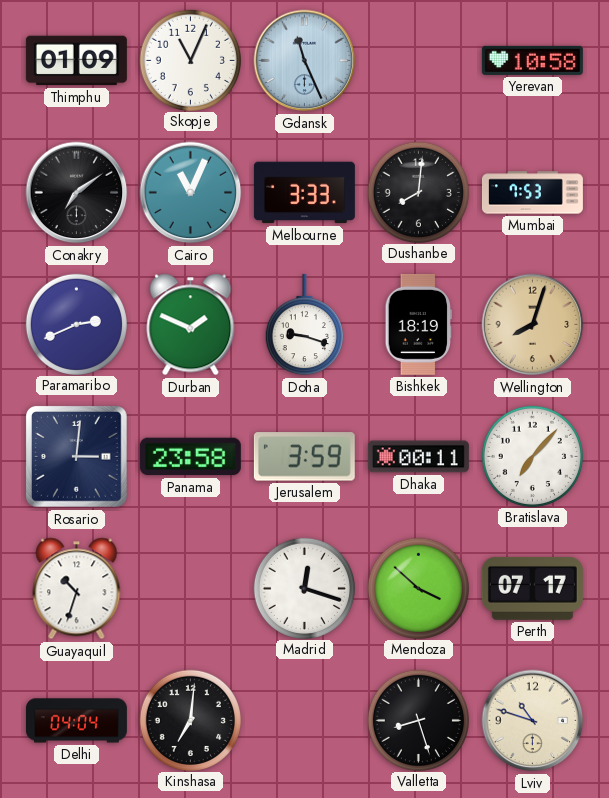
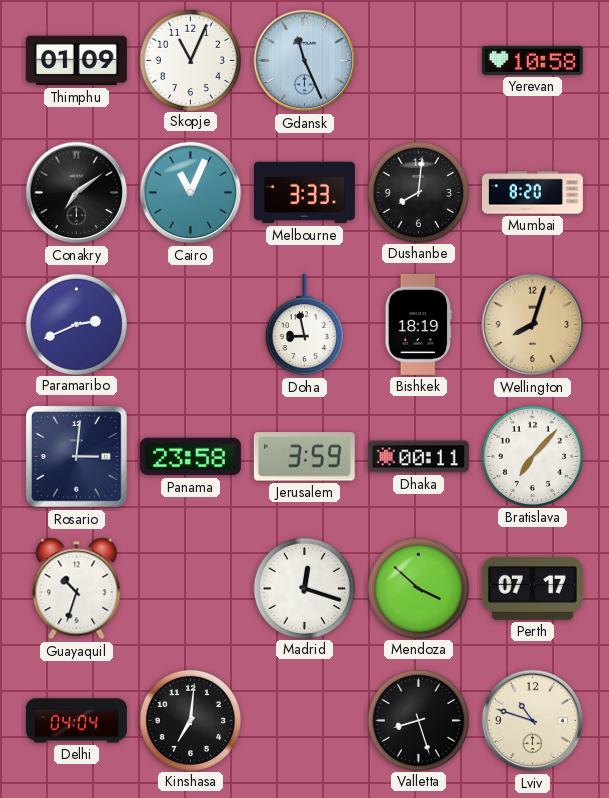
Mumbai: 7:53 -> 8:20 (532, 193)
Durban: 1:49 -> none (191, 325)
Doha: 9:18 -> 8:58 (304, 325)
